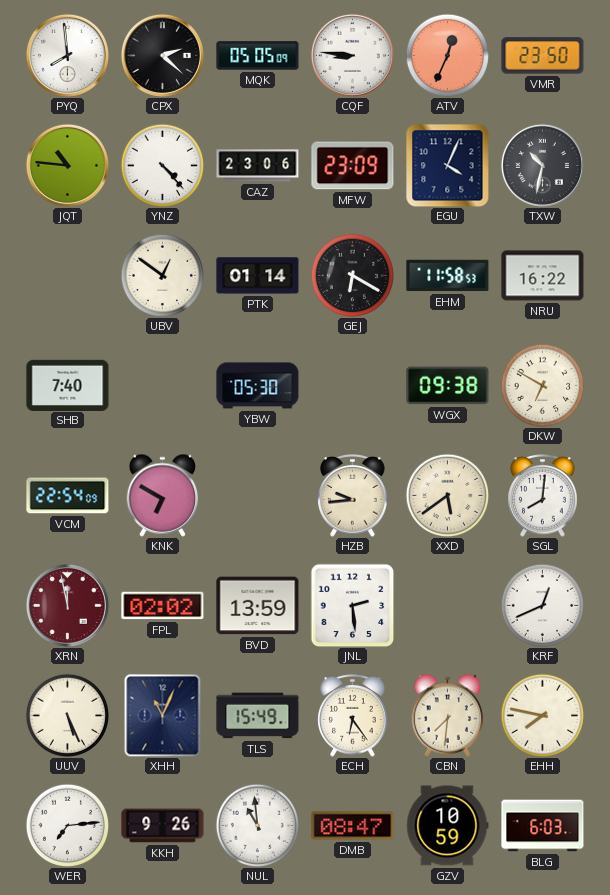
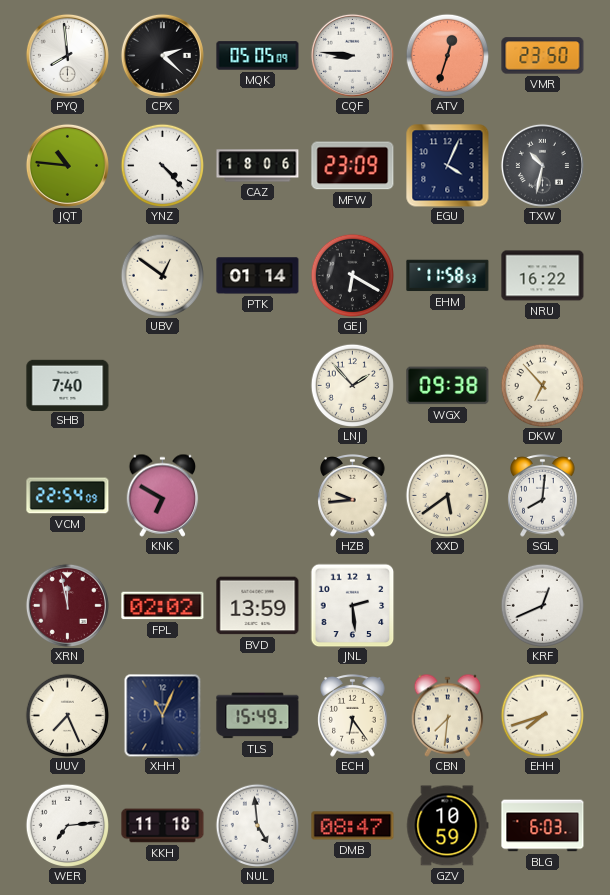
ATV: 12:34 -> 12:33 (447, 55)
CAZ: 23:06 -> 18:06 (258, 166)
YBW: 05:30 -> none (258, 386)
LNJ: none -> 1:53 (352, 385)
DKW: 6:50 -> 6:53 (542, 385)
UUV: 5:26 -> 7:26 (67, 715)
EHH: 7:47 -> 7:42 (542, 715)
KKH: 9:26 -> 11:18 (163, 826)
NUL: 10:59 -> 4:59 (257, 825)
